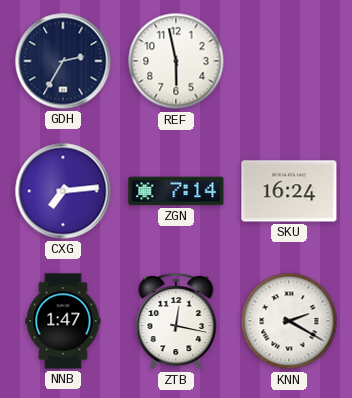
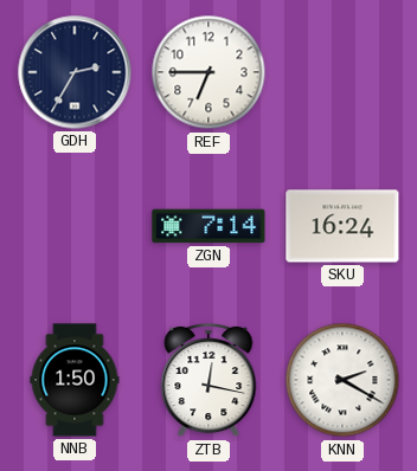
REF: 5:58 -> 6:45 (208, 72)
CXG: 7:14 -> none (63, 191)
NNB: 1:47 -> 1:50 (75, 380)
